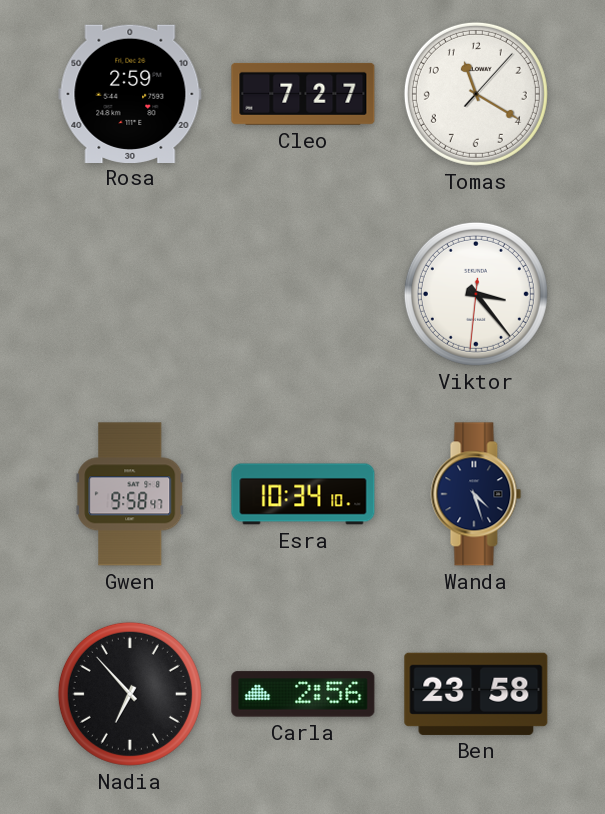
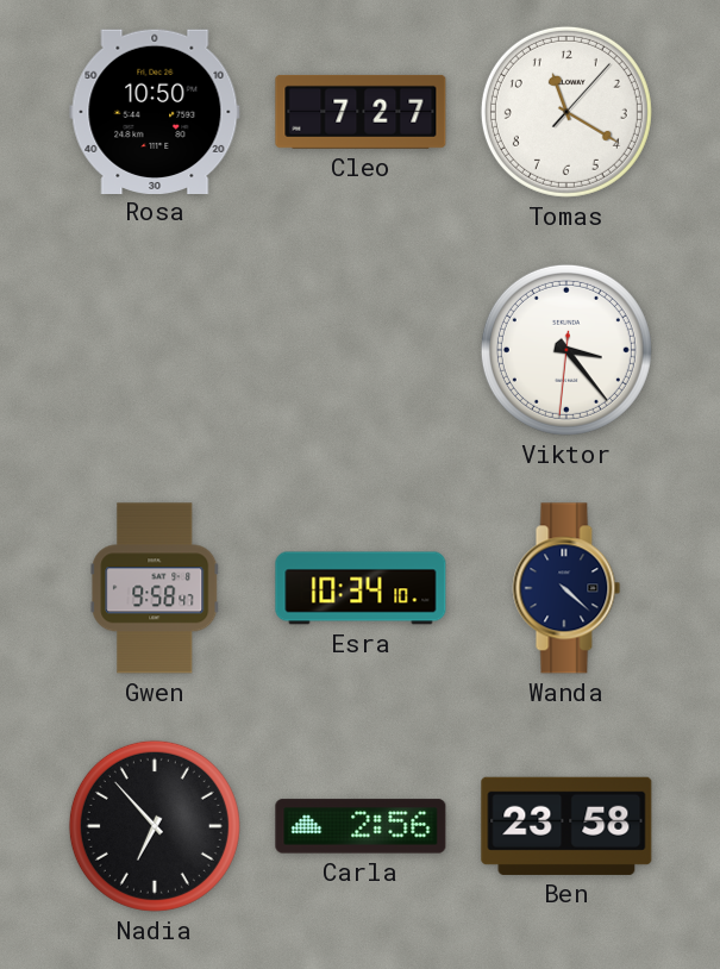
Rosa: 2:59 -> 10:50 (155, 111)
Wanda: 4:27 -> 4:22 (566, 588)
